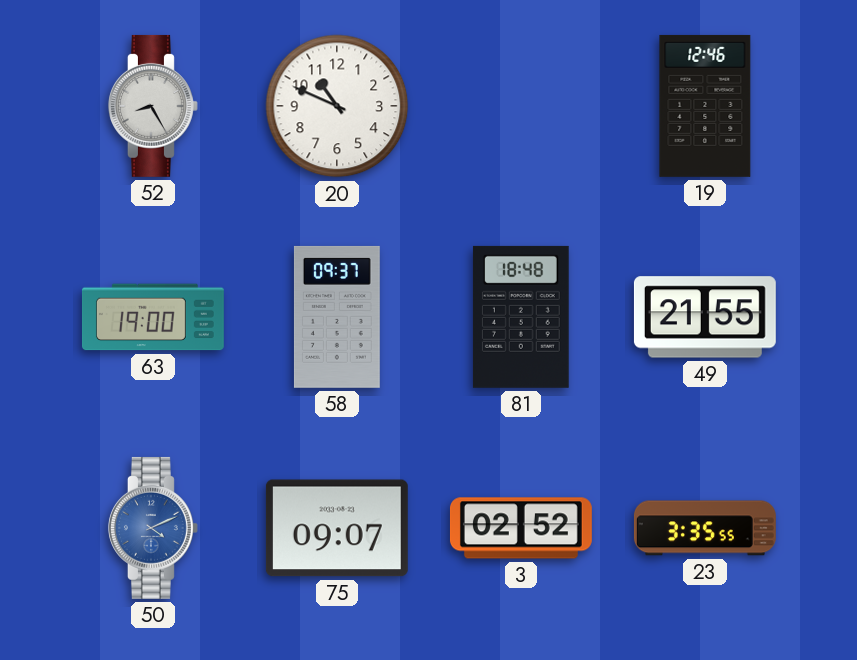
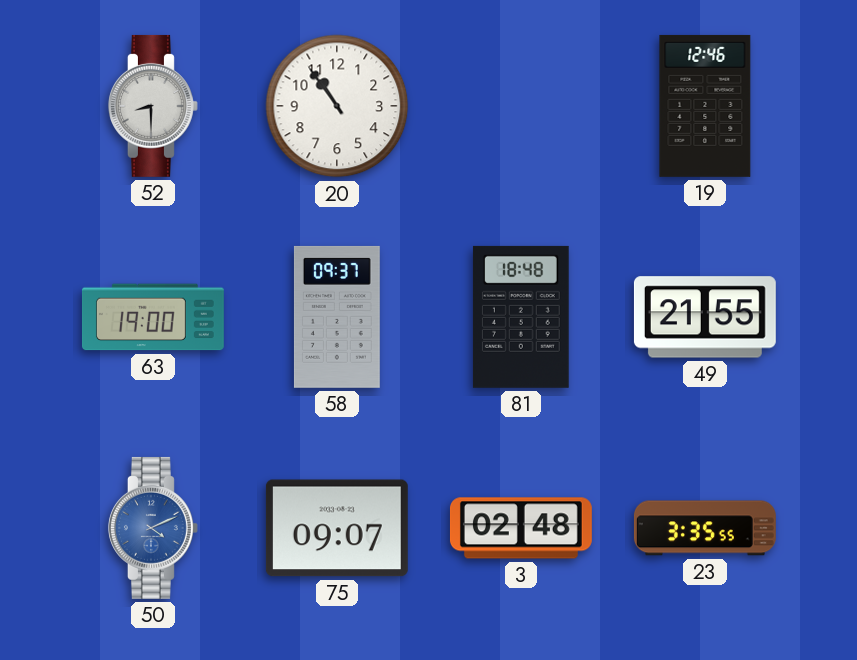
52: 8:25 -> 8:30 (153, 106)
20: 10:49 -> 10:54 (337, 106)
3: 02:52 -> 02:48 (521, 528)
